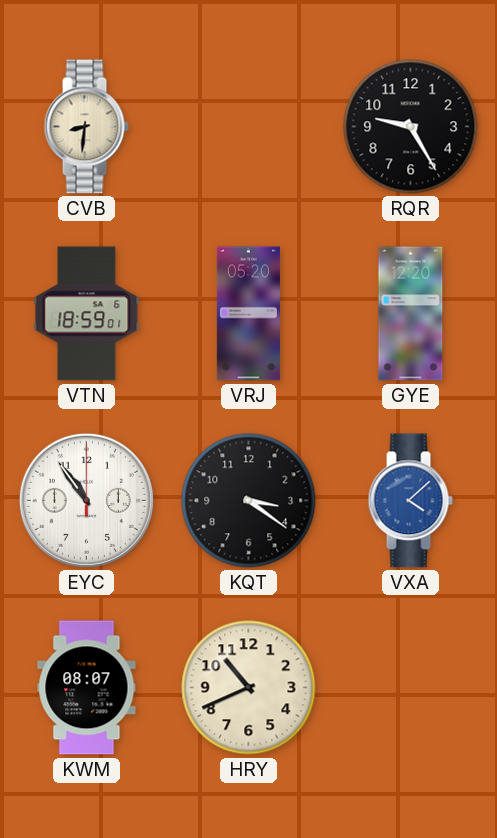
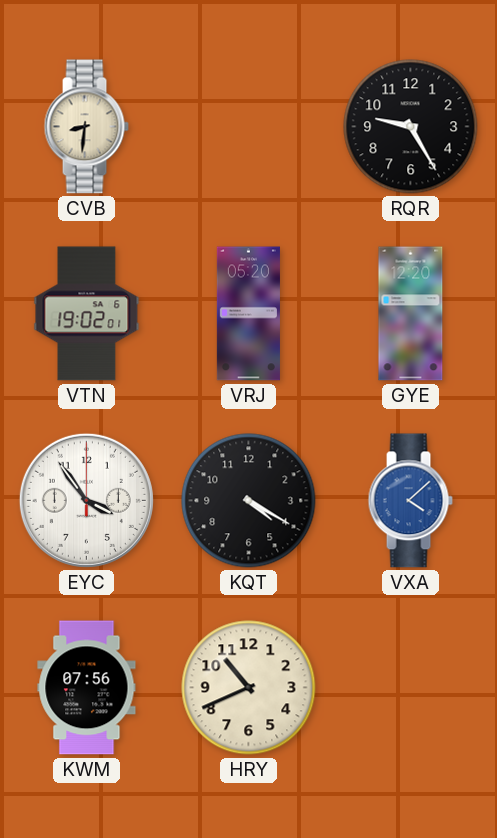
VTN: 18:59 -> 19:02 (87, 314)
EYC: 10:54 -> 3:54 (86, 500)
KQT: 3:21 -> 4:20 (249, 501)
KWM: 08:07 -> 07:56 (87, 688)
